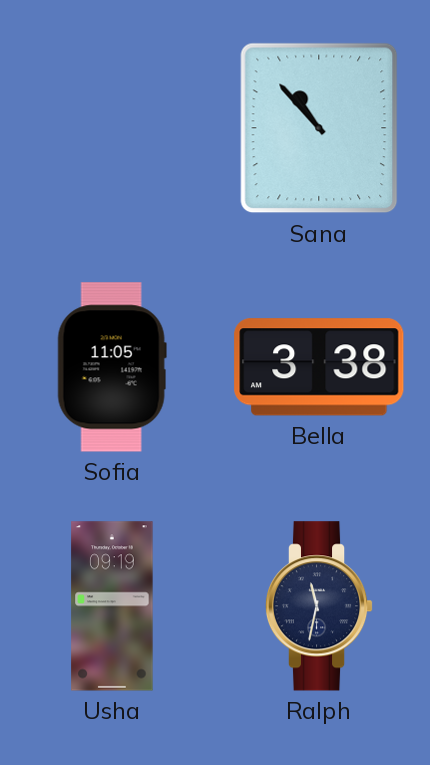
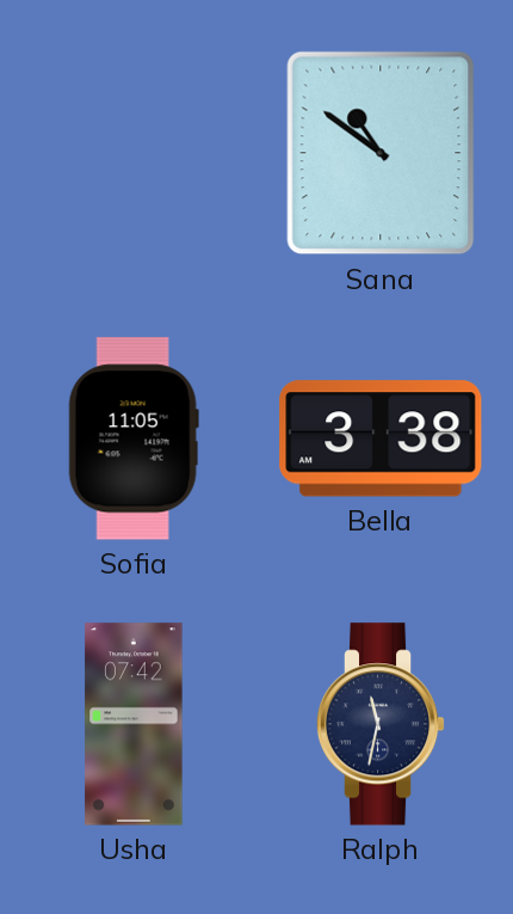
Sana: 10:53 -> 10:51 (381, 153)
Usha: 09:19 -> 07:42 (134, 724)
